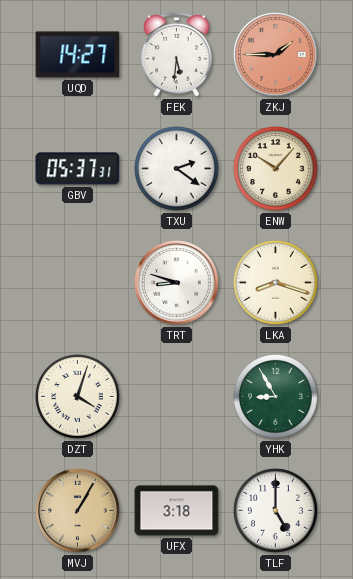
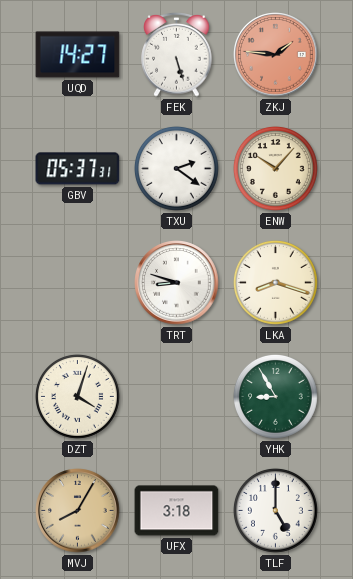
FEK: 5:31 -> 5:27 (177, 55)
ZKJ: 1:45 -> 1:46 (276, 55)
MVJ: 1:05 -> 8:05 (78, 511)
